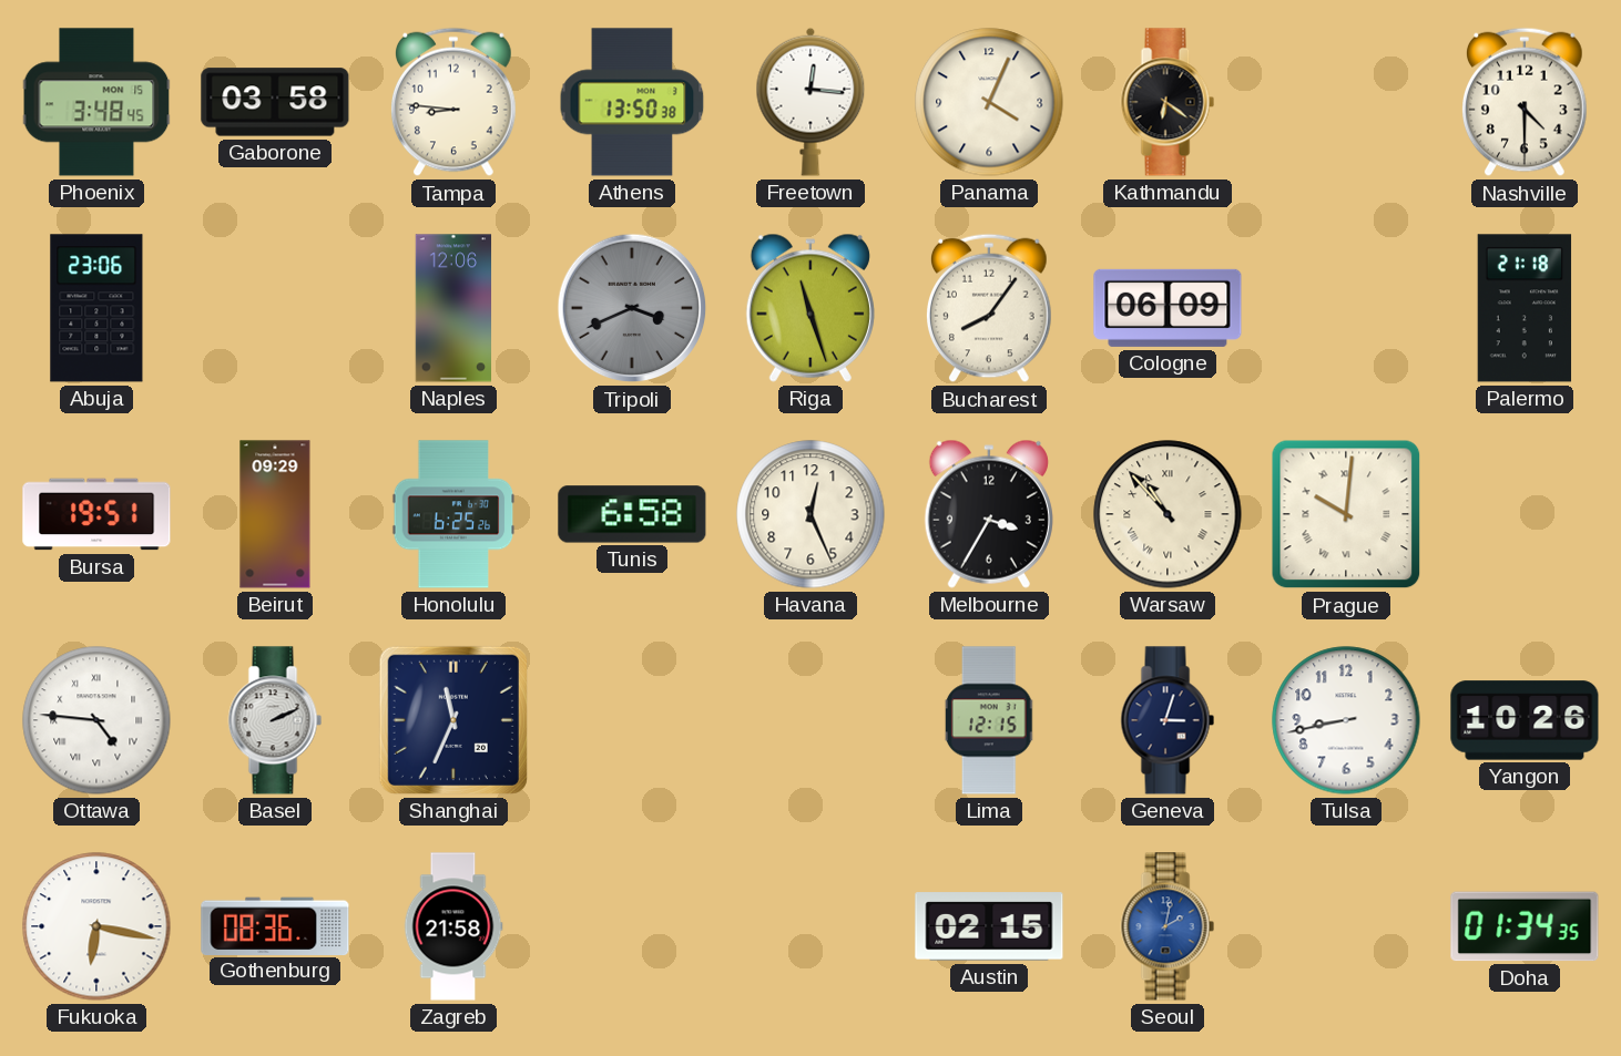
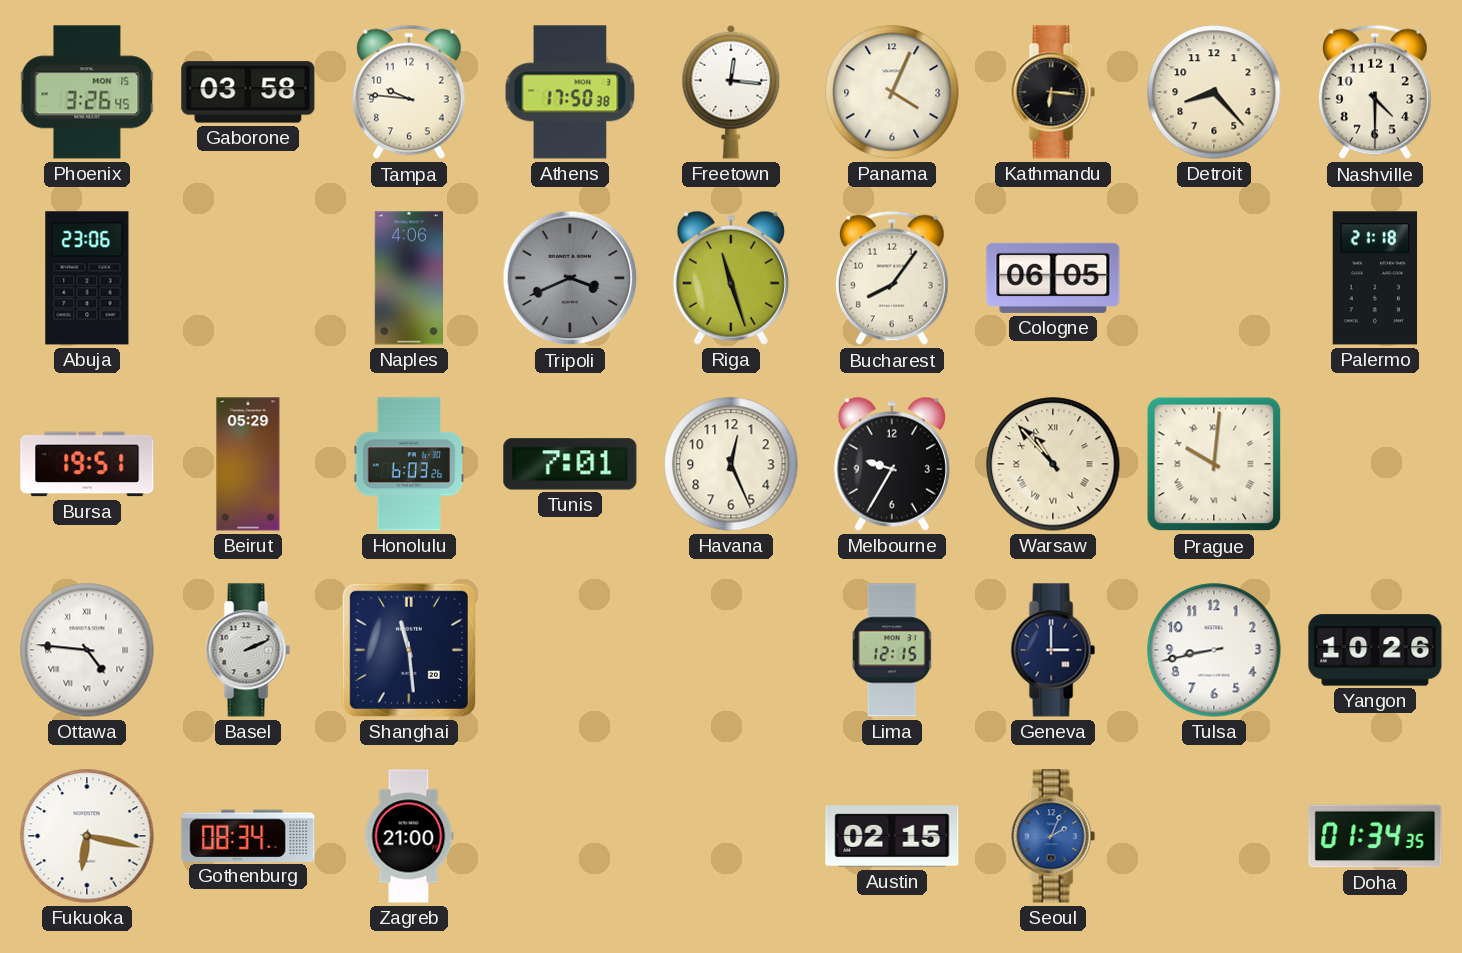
Phoenix: 3:48 -> 3:26 (87, 92)
Tampa: 8:46 -> 9:46 (410, 92)
Athens: 13:50 -> 17:50 (570, 92)
Kathmandu: 6:21 -> 6:16 (1053, 92)
Detroit: none -> 8:23 (1214, 92)
Naples: 12:06 -> 4:06 (409, 278)
Cologne: 06:09 -> 06:05 (1053, 278)
Beirut: 09:29 -> 05:29 (248, 464)
Honolulu: 6:25 -> 6:03 (409, 464)
Tunis: 6:58 -> 7:01 (570, 464)
Melbourne: 3:35 -> 9:35 (892, 464)
Shanghai: 11:34 -> 11:29 (409, 650)
Geneva: 3:03 -> 3:00 (1053, 650)
Gothenburg: 08:36 -> 08:34 (248, 835)
Zagreb: 21:58 -> 21:00 (409, 836)
Seoul: 2:02 -> 2:04 (1053, 836)
